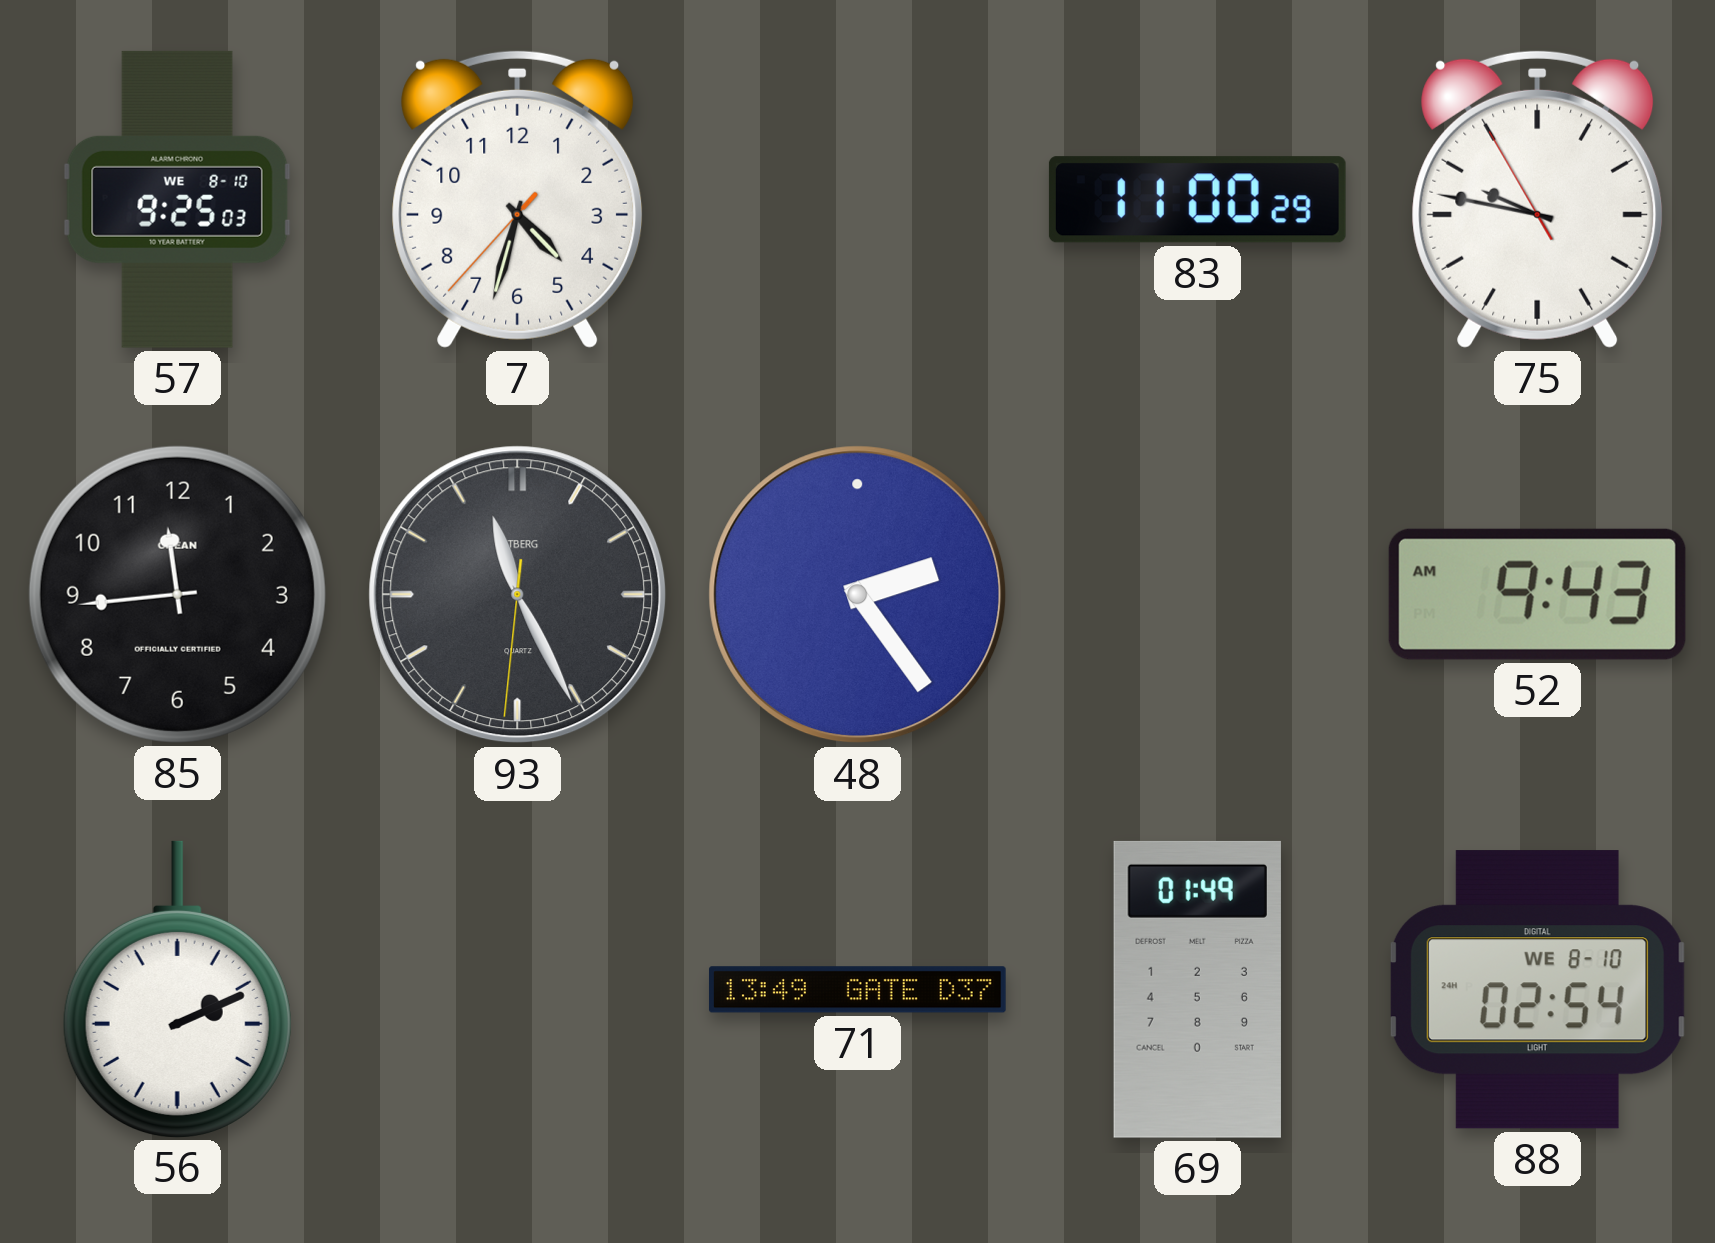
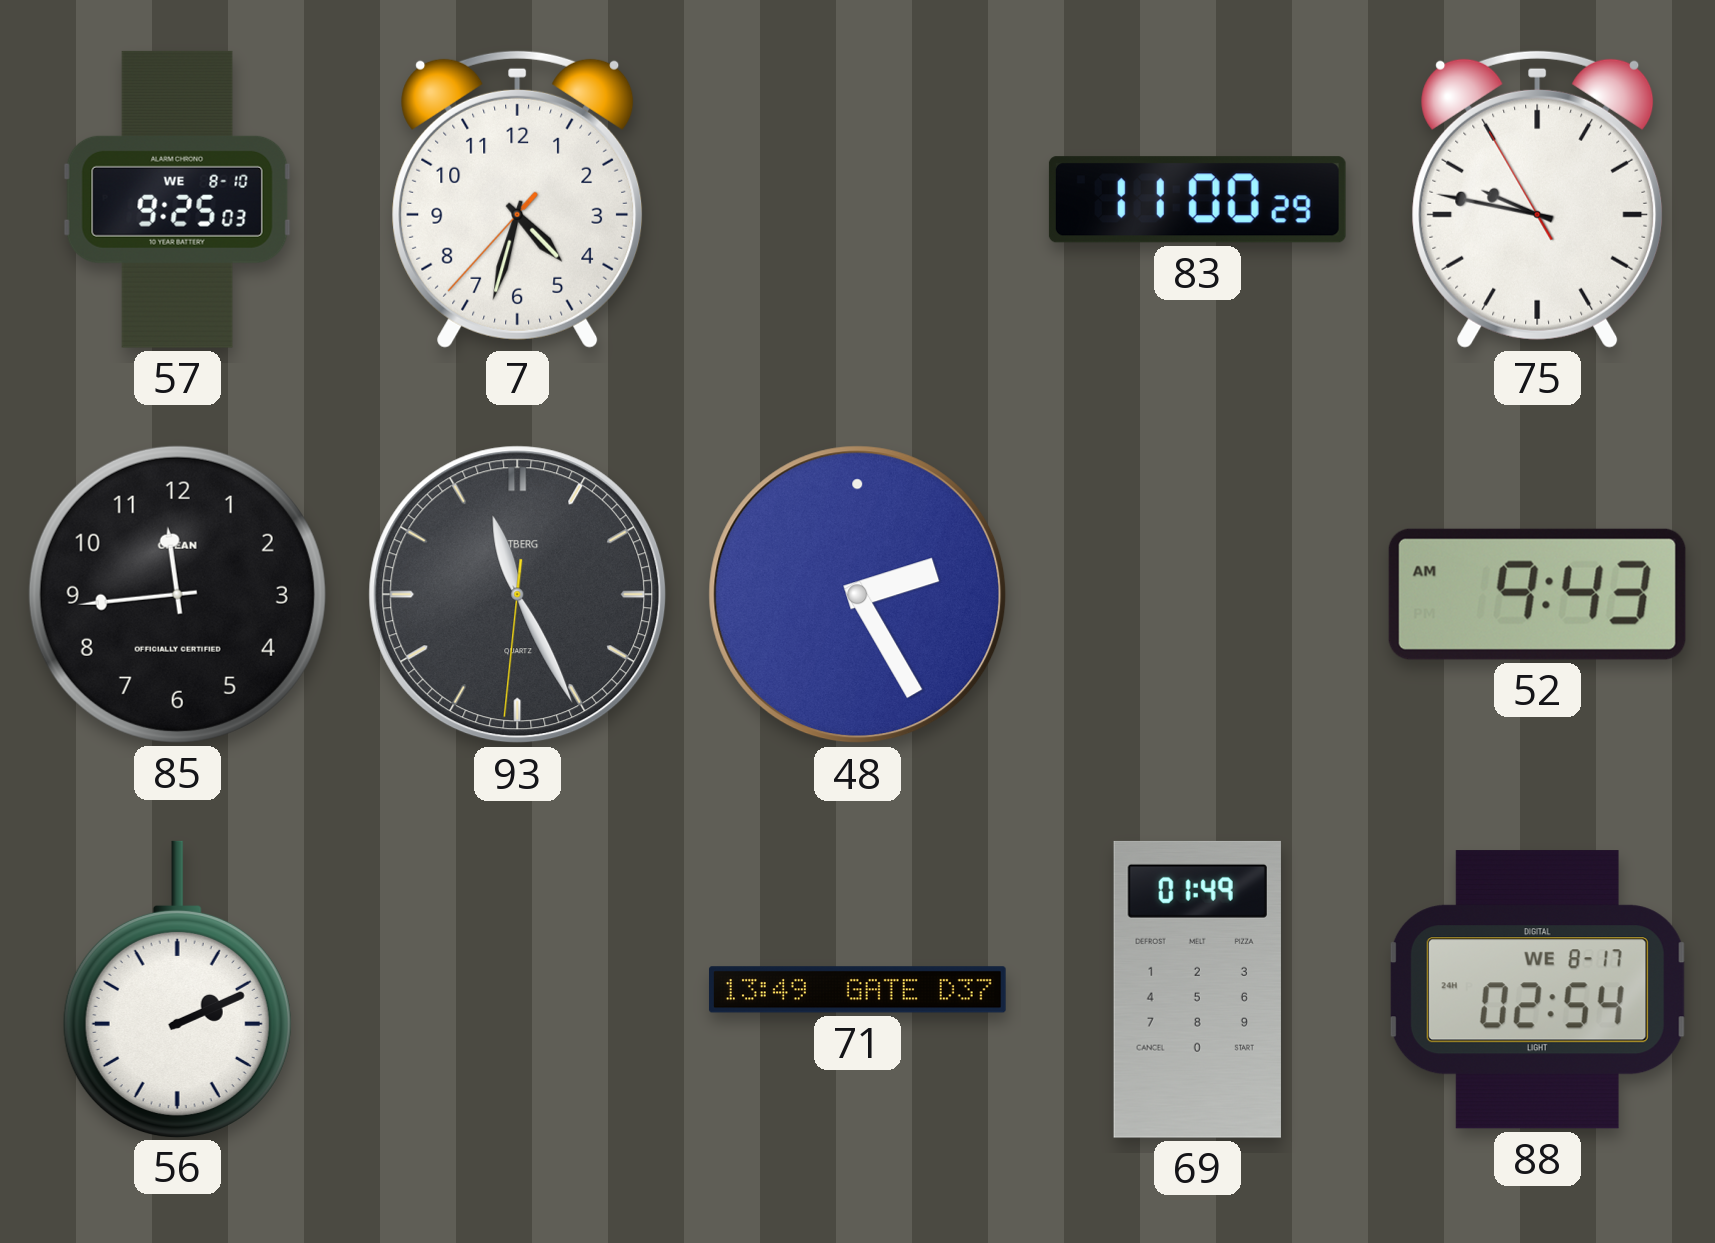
48: 2:24 -> 2:25 (858, 595)
88 date: WE 8-10 -> WE 8-17 (1537, 990)
